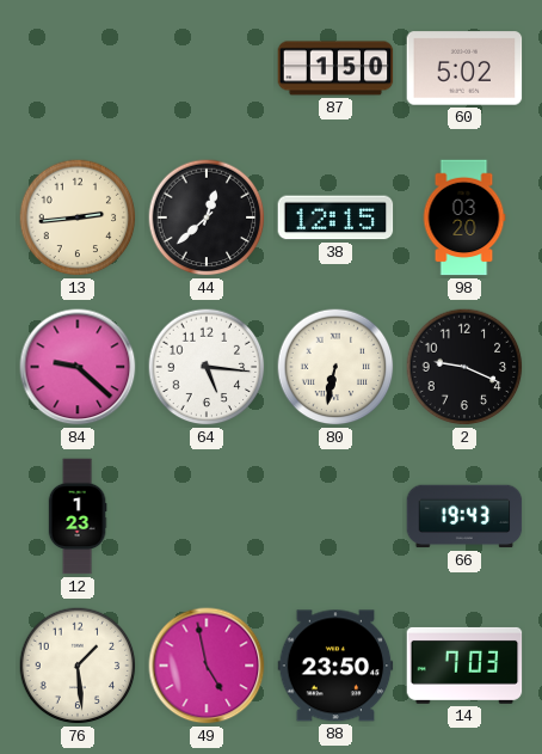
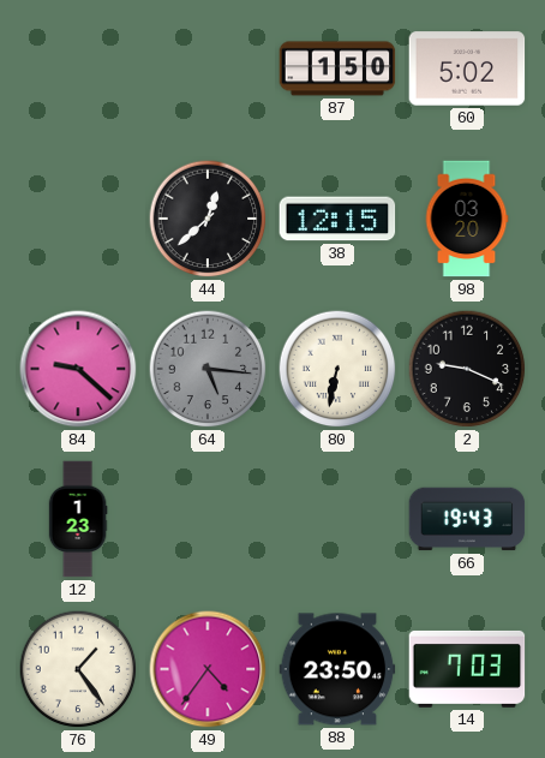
13: 2:44 -> none (78, 217)
64 dial: white -> grey (208, 369)
76: 1:29 -> 1:24 (78, 669)
49: 4:58 -> 4:36 (208, 669)
